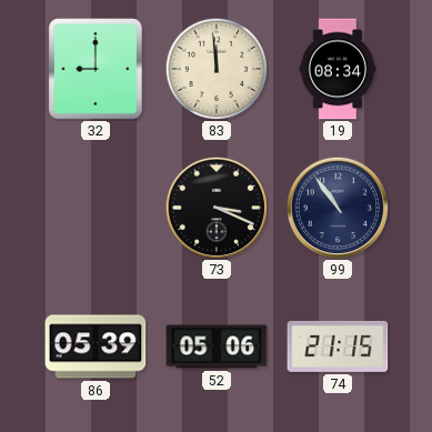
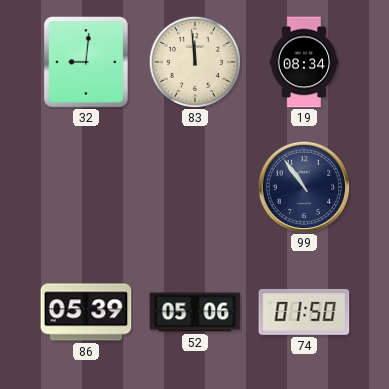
32: 9:00 -> 9:01 (86, 62)
73: 3:19 -> none (215, 207)
74: 21:15 -> 01:50 (304, 312)
